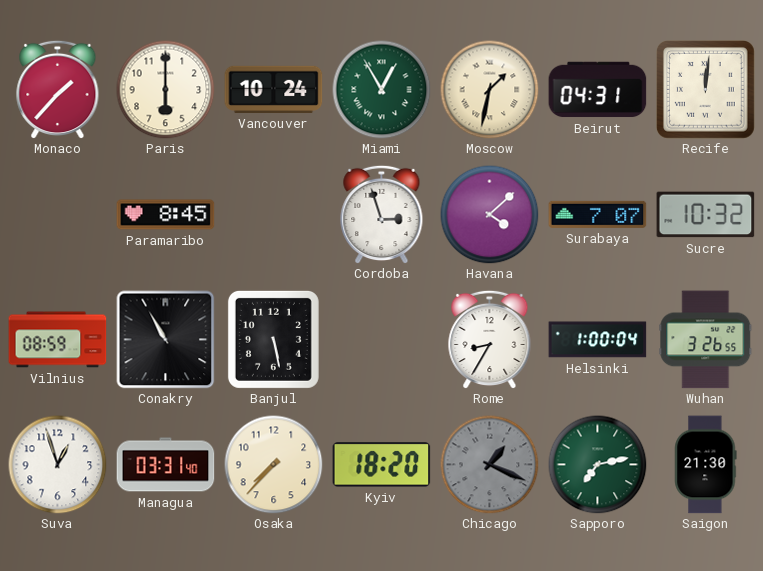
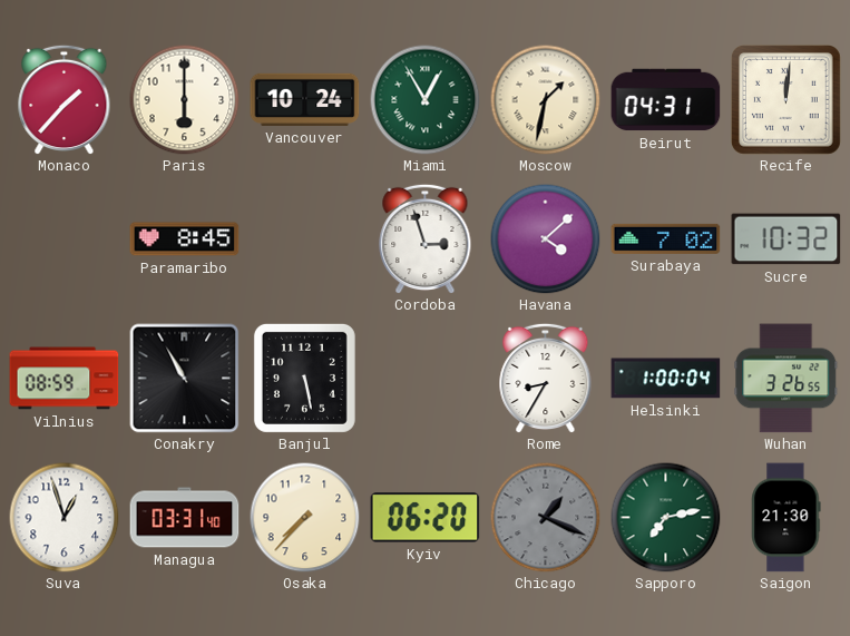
Surabaya: 7:07 -> 7:02 (666, 238)
Kyiv: 18:20 -> 06:20 (426, 518)
